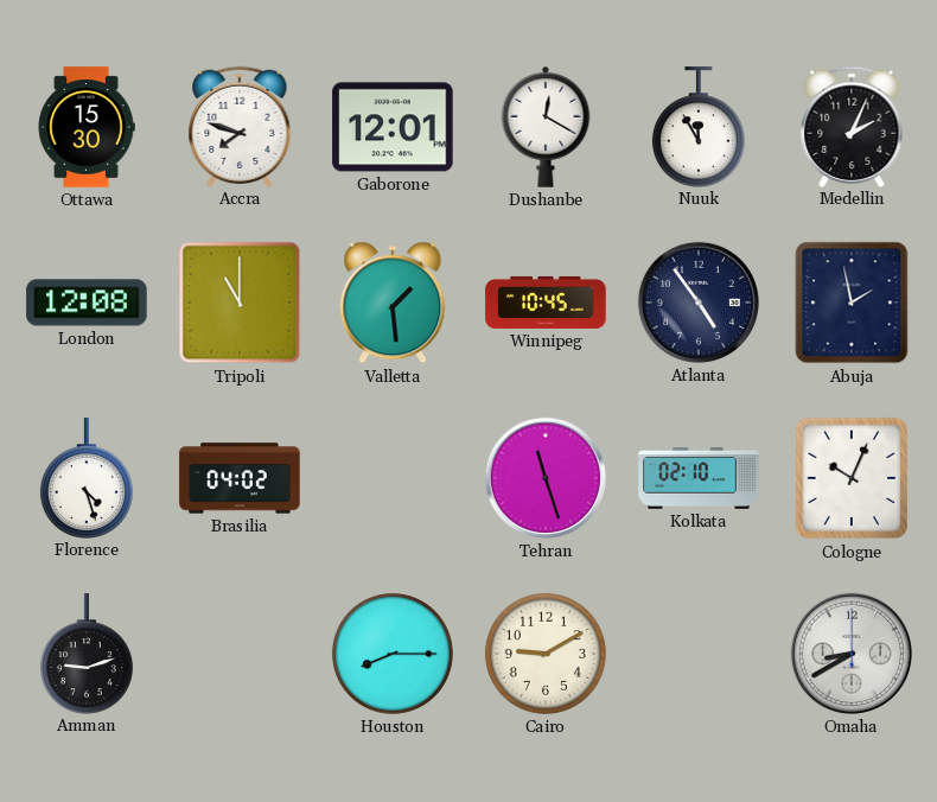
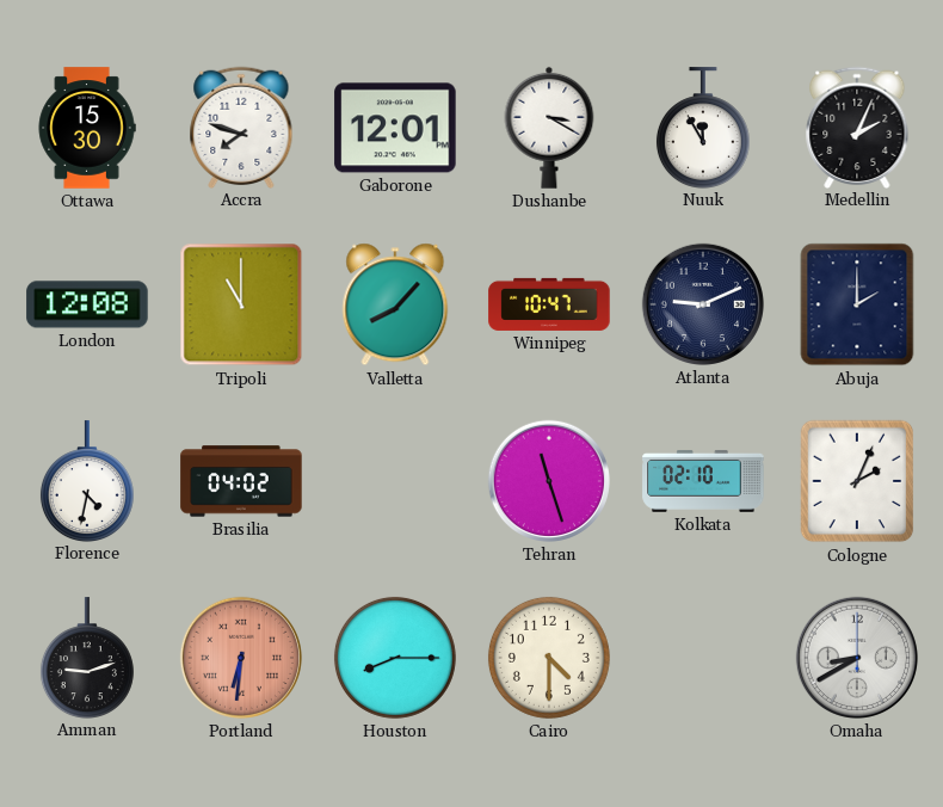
Dushanbe: 12:20 -> 3:20 (549, 128)
Valletta: 1:29 -> 8:07 (395, 304)
Winnipeg: 10:45 -> 10:47 (549, 304)
Atlanta: 4:54 -> 9:11 (703, 304)
Abuja: 1:58 -> 2:00 (857, 304)
Florence: 4:27 -> 4:32 (87, 481)
Cologne: 10:04 -> 2:04 (857, 481)
Portland: none -> 6:31 (241, 658)
Cairo: 9:10 -> 4:30 (549, 658)
